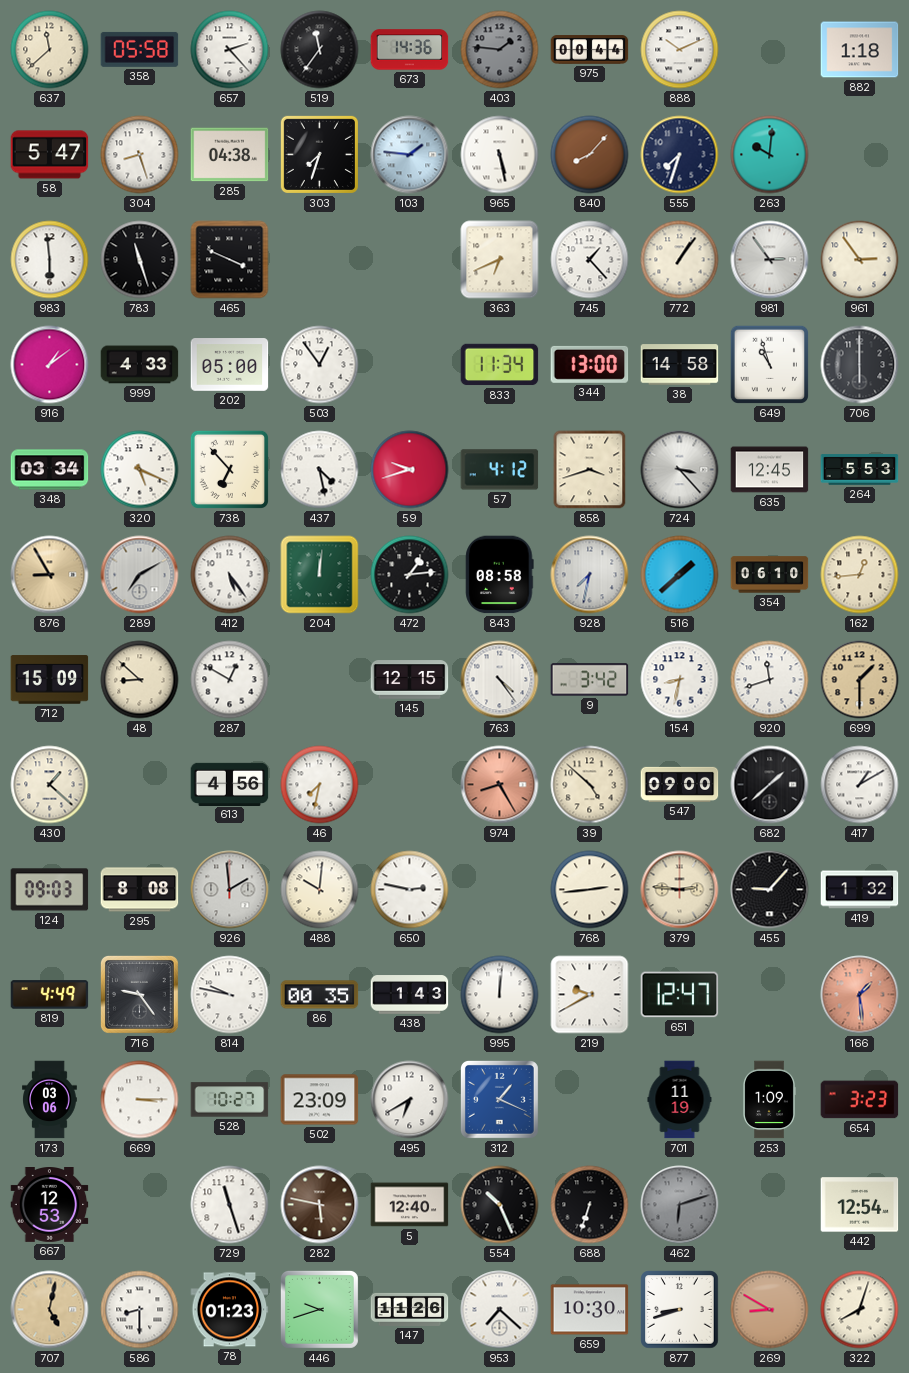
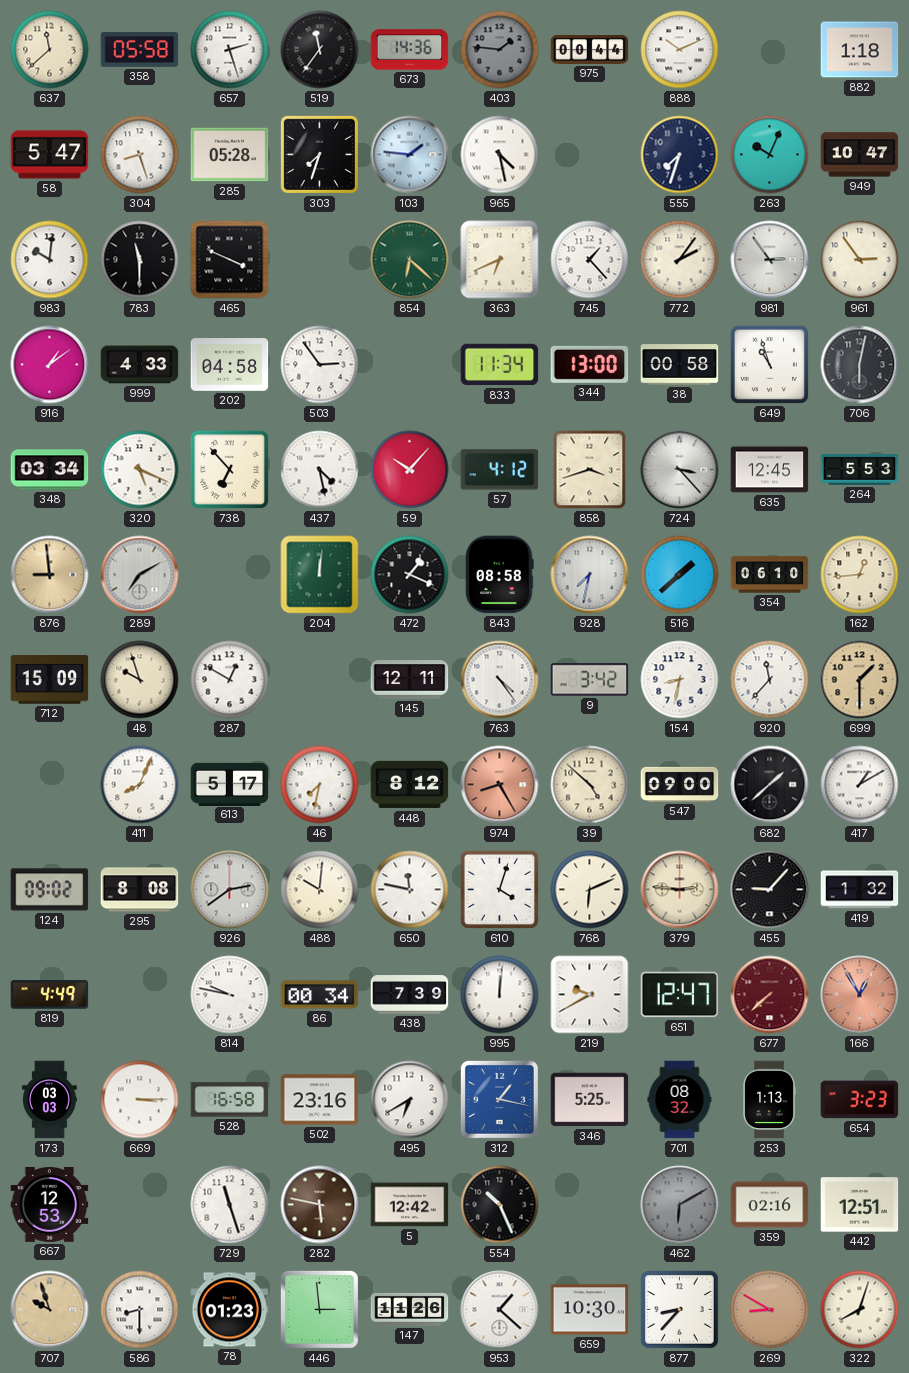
657: 2:23 -> 2:27 (230, 50)
285: 04:38 -> 05:28 (230, 155)
965: 5:28 -> 4:28 (500, 155)
840: 8:07 -> none (590, 155)
263: 10:01 -> 10:04 (770, 155)
949: none -> 10:47 (860, 155)
983: 5:59 -> 10:01 (50, 260)
783: 11:27 -> 11:30 (140, 260)
854: none -> 6:22 (410, 260)
772: 1:06 -> 2:06 (680, 260)
202: 05:00 -> 04:58 (230, 365)
503: 12:54 -> 2:54 (320, 365)
38: 14:58 -> 00:58 (680, 365)
706: 6:00 -> 6:02 (860, 365)
59: 9:42 -> 10:07 (410, 470)
876: 8:55 -> 8:59 (50, 575)
412: 5:24 -> none (230, 575)
472: 1:14 -> 1:19 (410, 575)
48: 8:52 -> 9:57 (140, 680)
145: 12:15 -> 12:11 (410, 680)
920: 11:42 -> 11:37 (770, 680)
430: 1:22 -> none (50, 785)
411: none -> 8:04 (140, 785)
613: 4:56 -> 5:17 (230, 784)
448: none -> 8:12 (410, 785)
124: 09:03 -> 09:02 (50, 890)
926: 1:59 -> 2:39 (230, 890)
650: 2:47 -> 11:47 (410, 890)
610: none -> 4:03 (499, 889)
768: 2:44 -> 6:11 (590, 890)
716: 9:24 -> none (139, 994)
86: 00:35 -> 00:34 (320, 995)
438: 1:43 -> 7:39 (410, 995)
677: none -> 7:38 (770, 995)
166: 1:29 -> 12:55 (860, 995)
173: 03:06 -> 03:03 (50, 1100)
528: 10:27 -> 16:58 (230, 1100)
502: 23:09 -> 23:16 (320, 1100)
312: 1:19 -> 1:17 (499, 1099)
346: none -> 5:25 (590, 1100)
701: 11:19 -> 08:32 (680, 1100)
253: 1:09 -> 1:13 (769, 1100)
5: 12:40 -> 12:42 (410, 1205)
688: 6:33 -> none (590, 1205)
462: 6:12 -> 6:10 (680, 1205)
359: none -> 02:16 (770, 1205)
442: 12:54 -> 12:51 (860, 1205)
707: 5:02 -> 9:57 (50, 1310)
446: 9:42 -> 2:59 (319, 1309)
953: 7:22 -> 1:22 (500, 1310)
877: 8:42 -> 8:37 (680, 1310)
